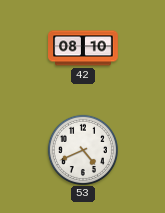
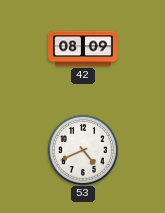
42: 08:10 -> 08:09 (83, 48)
